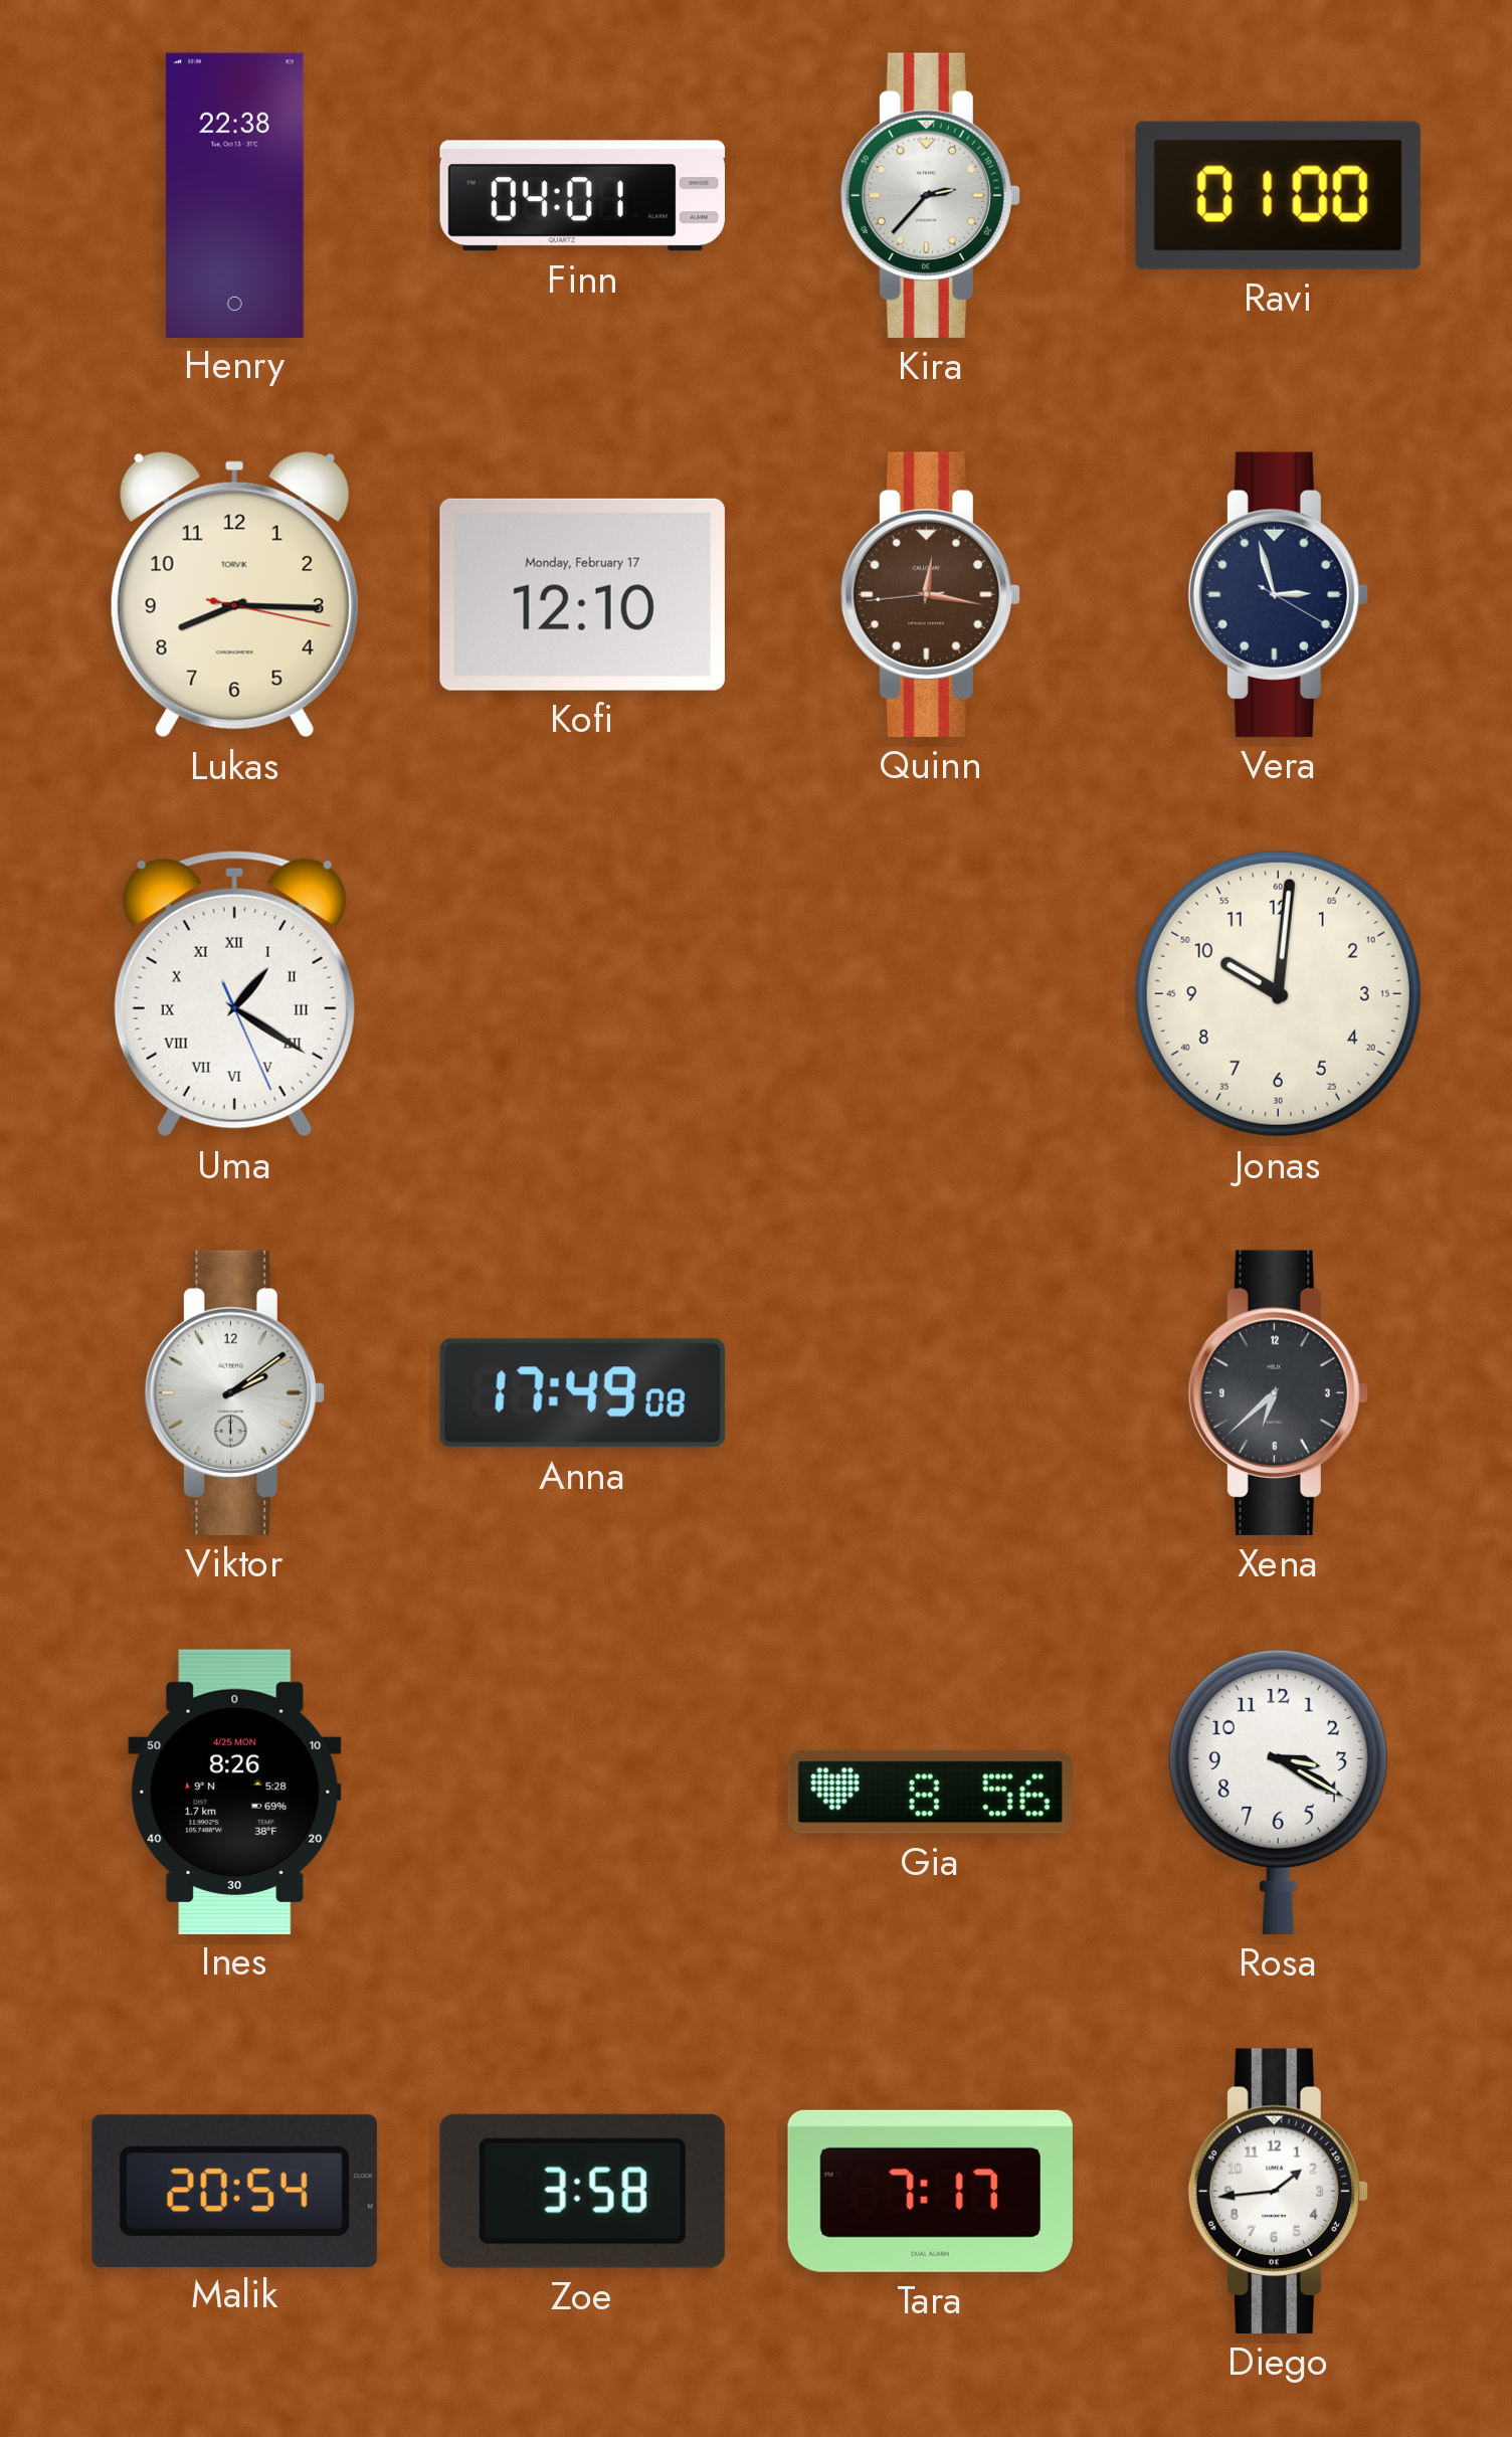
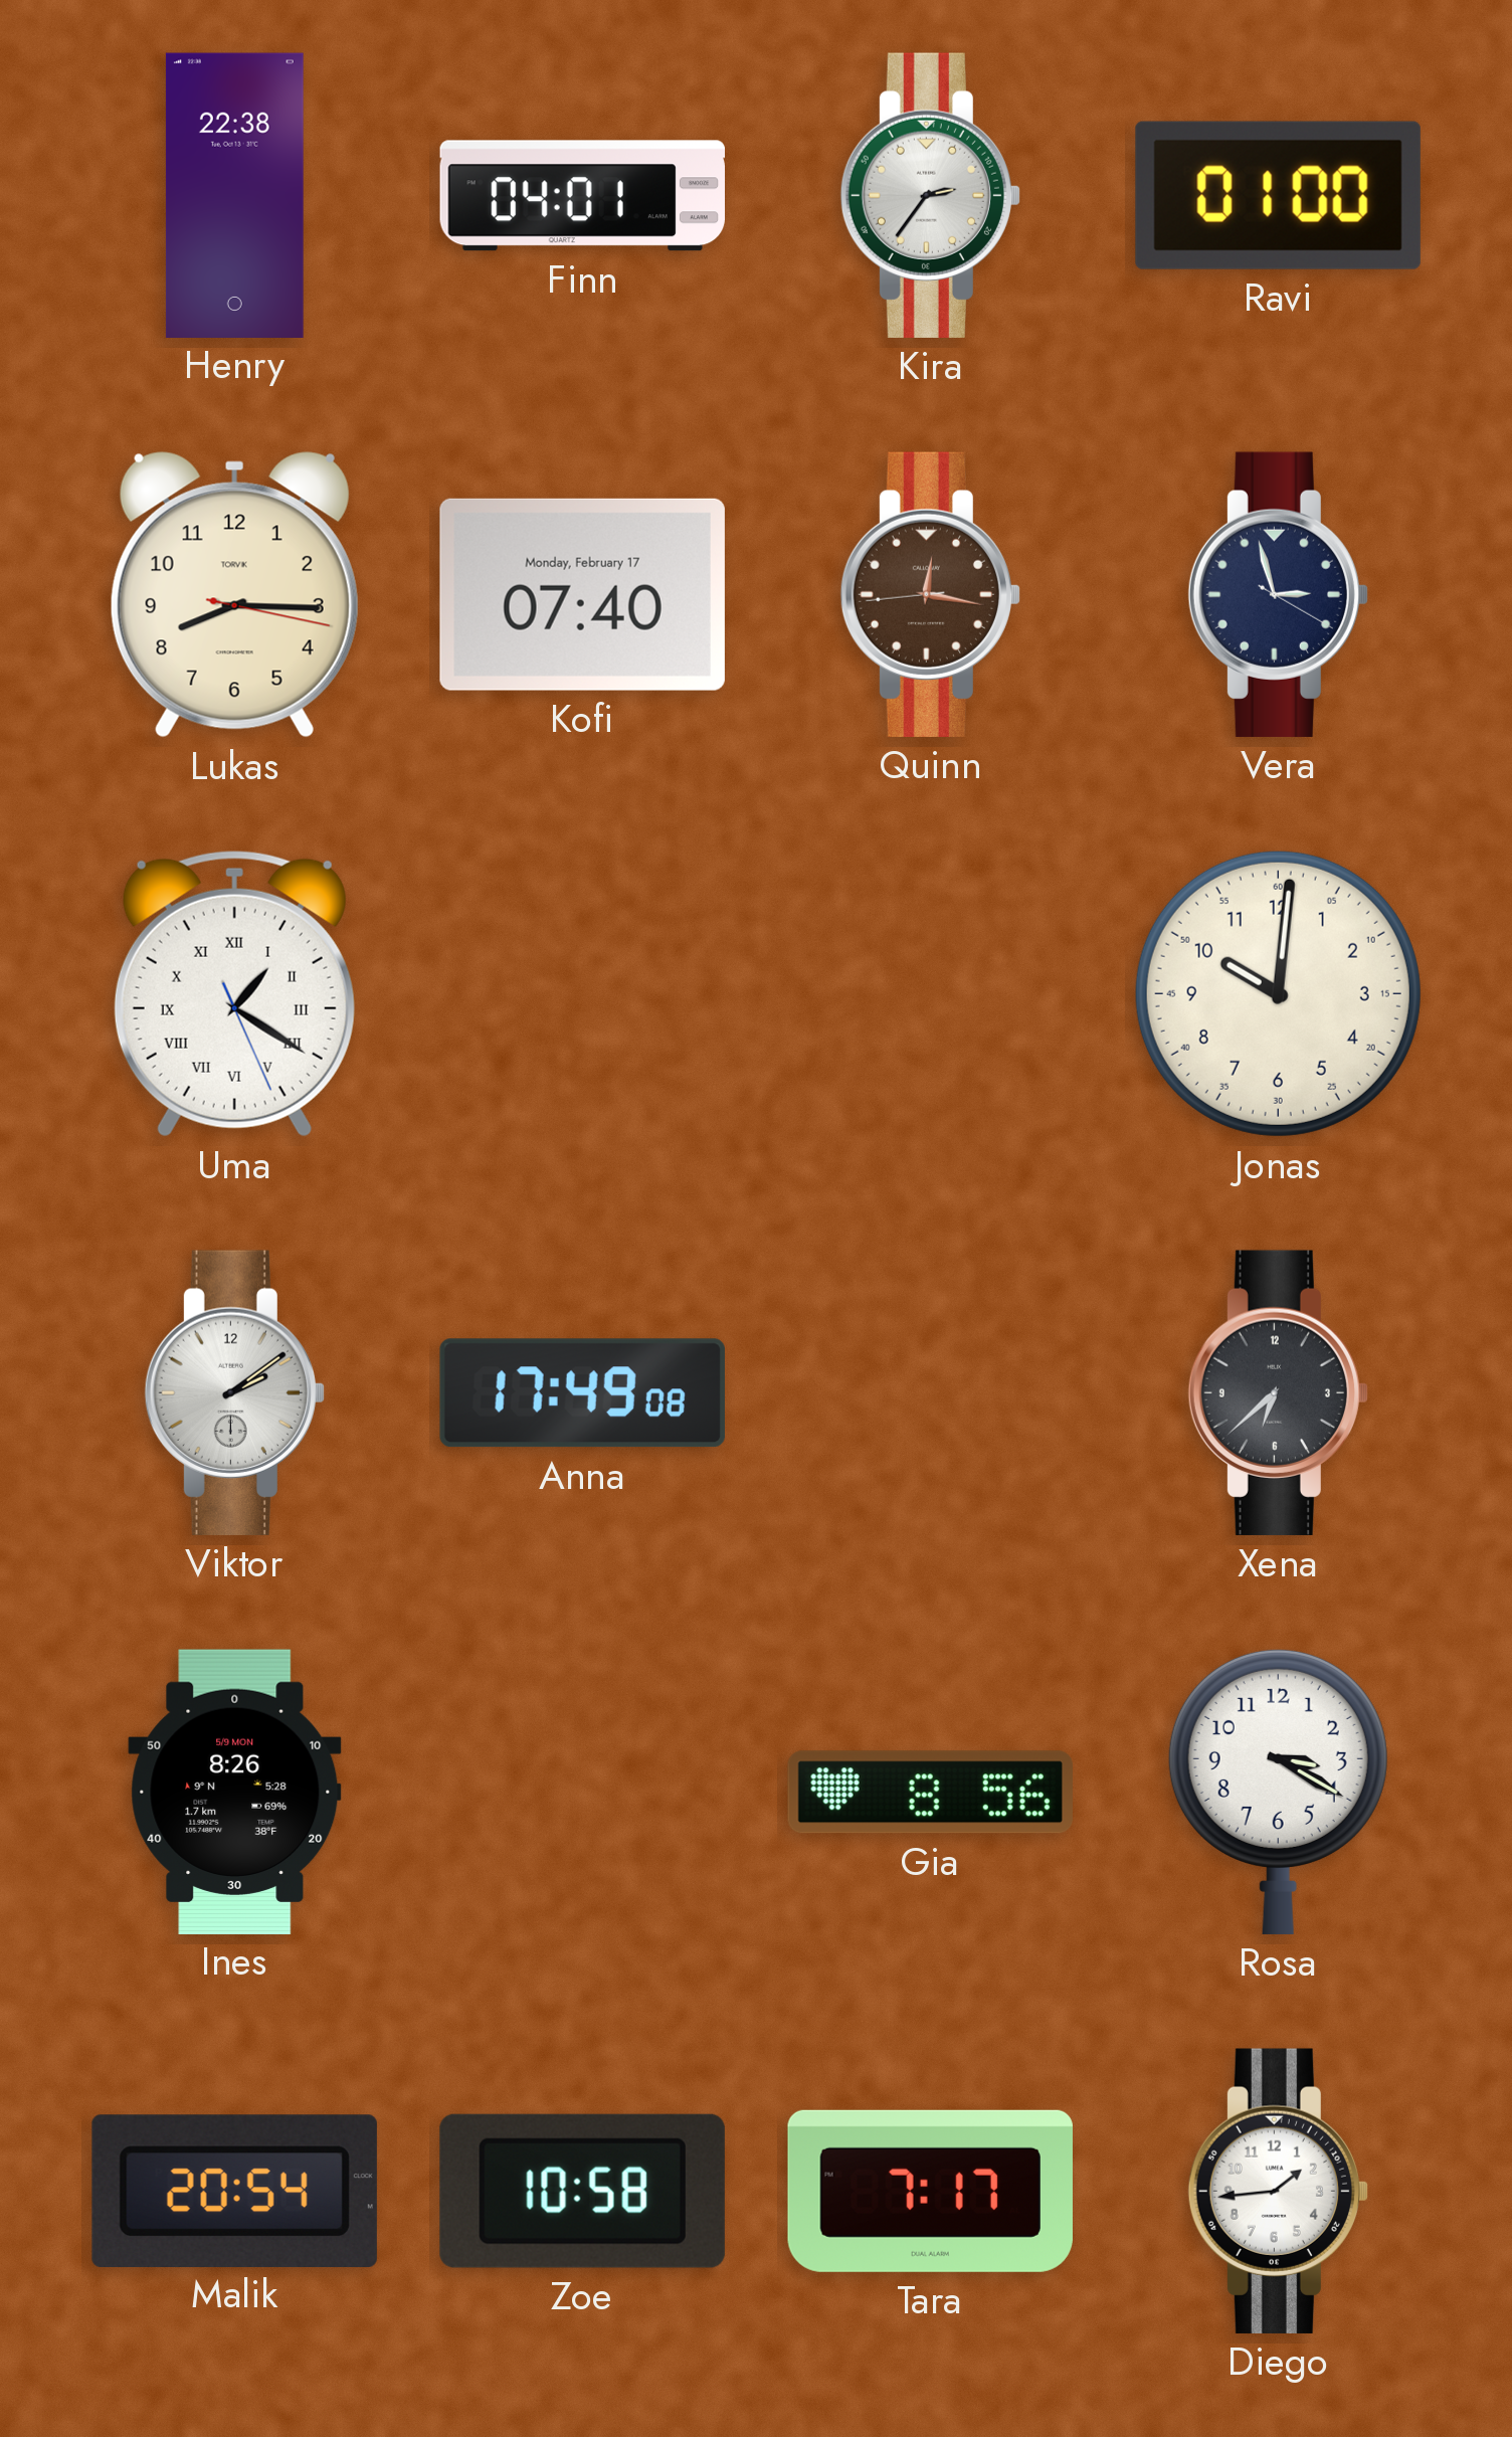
Kira: 2:37 -> 2:36 (930, 195)
Kofi: 12:10 -> 07:40 (582, 594)
Ines date: 4/25 MON -> 5/9 MON (235, 1792)
Zoe: 3:58 -> 10:58 (582, 2191)
